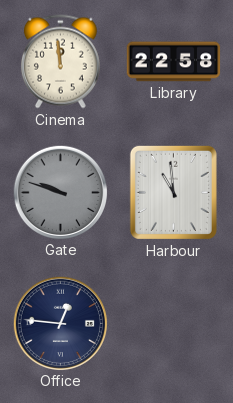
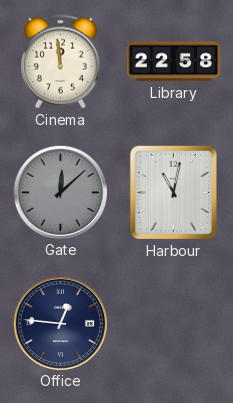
Gate: 9:48 -> 12:08 (60, 192)
Harbour: 10:59 -> 11:02 (173, 192)
